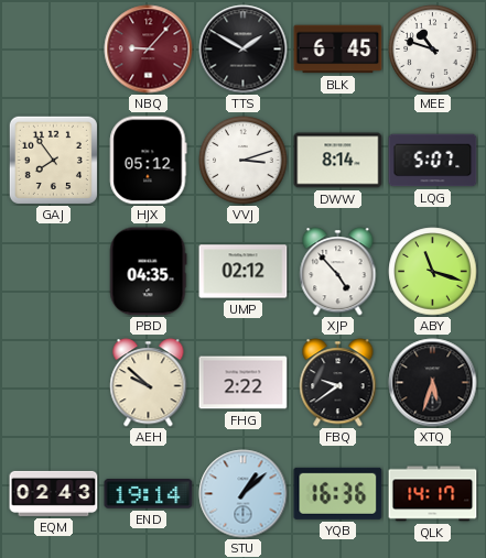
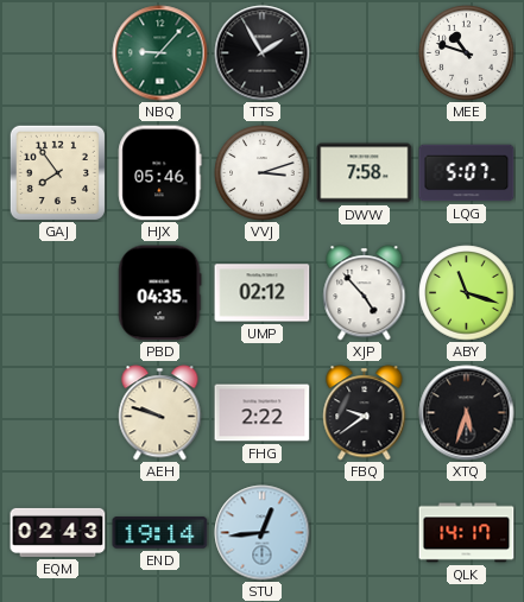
NBQ dial: burgundy -> green (160, 53)
TTS: 1:50 -> 1:55 (263, 53)
BLK: 6:45 -> none (338, 50)
HJX: 05:12 -> 05:46 (160, 173)
DWW: 8:14 -> 7:58 (365, 173)
AEH: 9:52 -> 9:48 (160, 413)
STU: 1:08 -> 12:44 (263, 533)
YQB: 16:36 -> none (338, 493)
